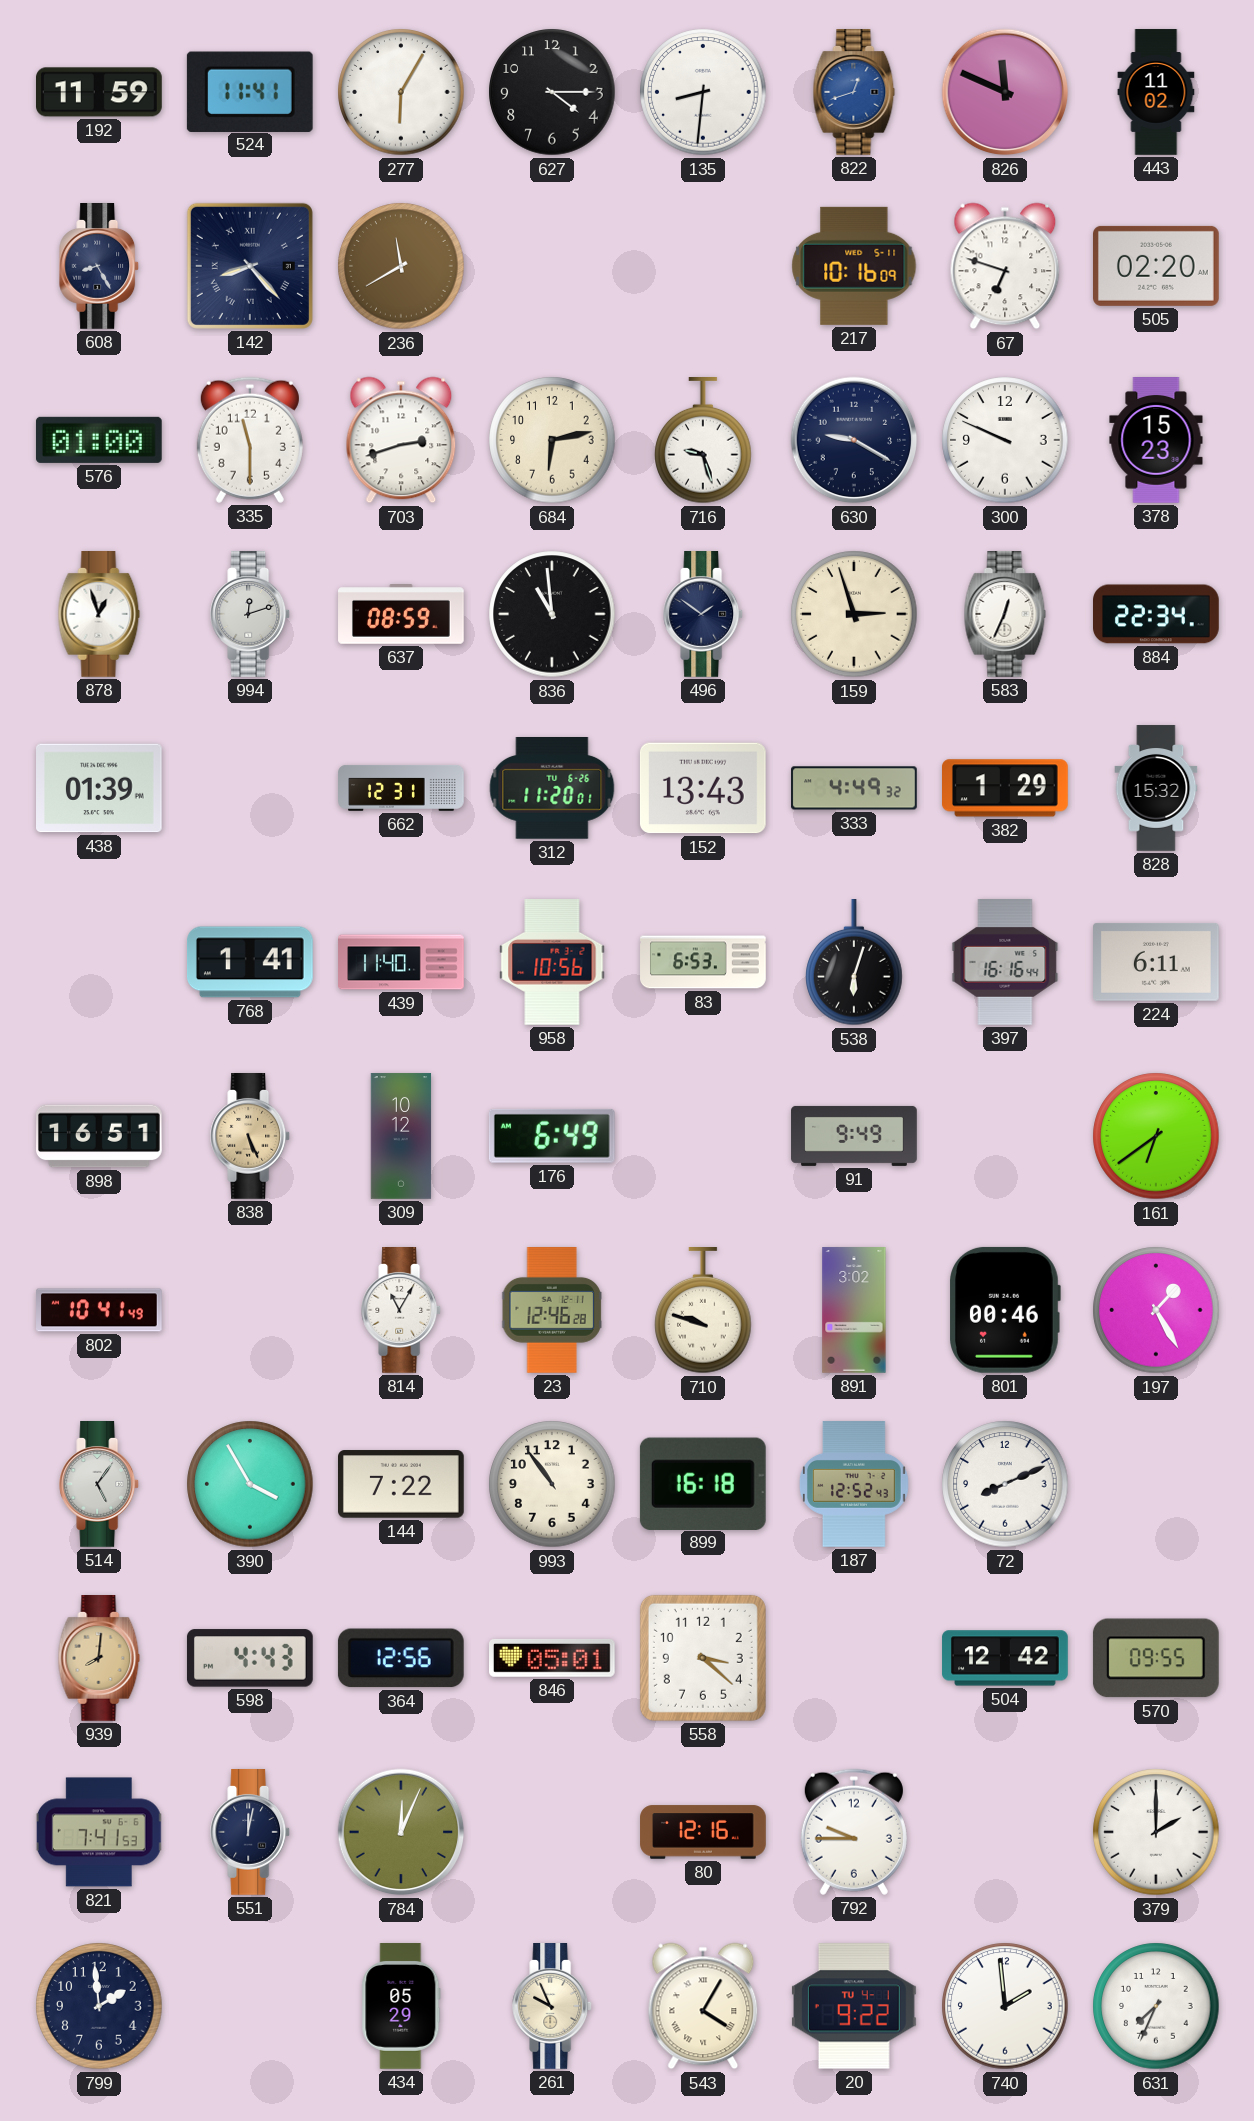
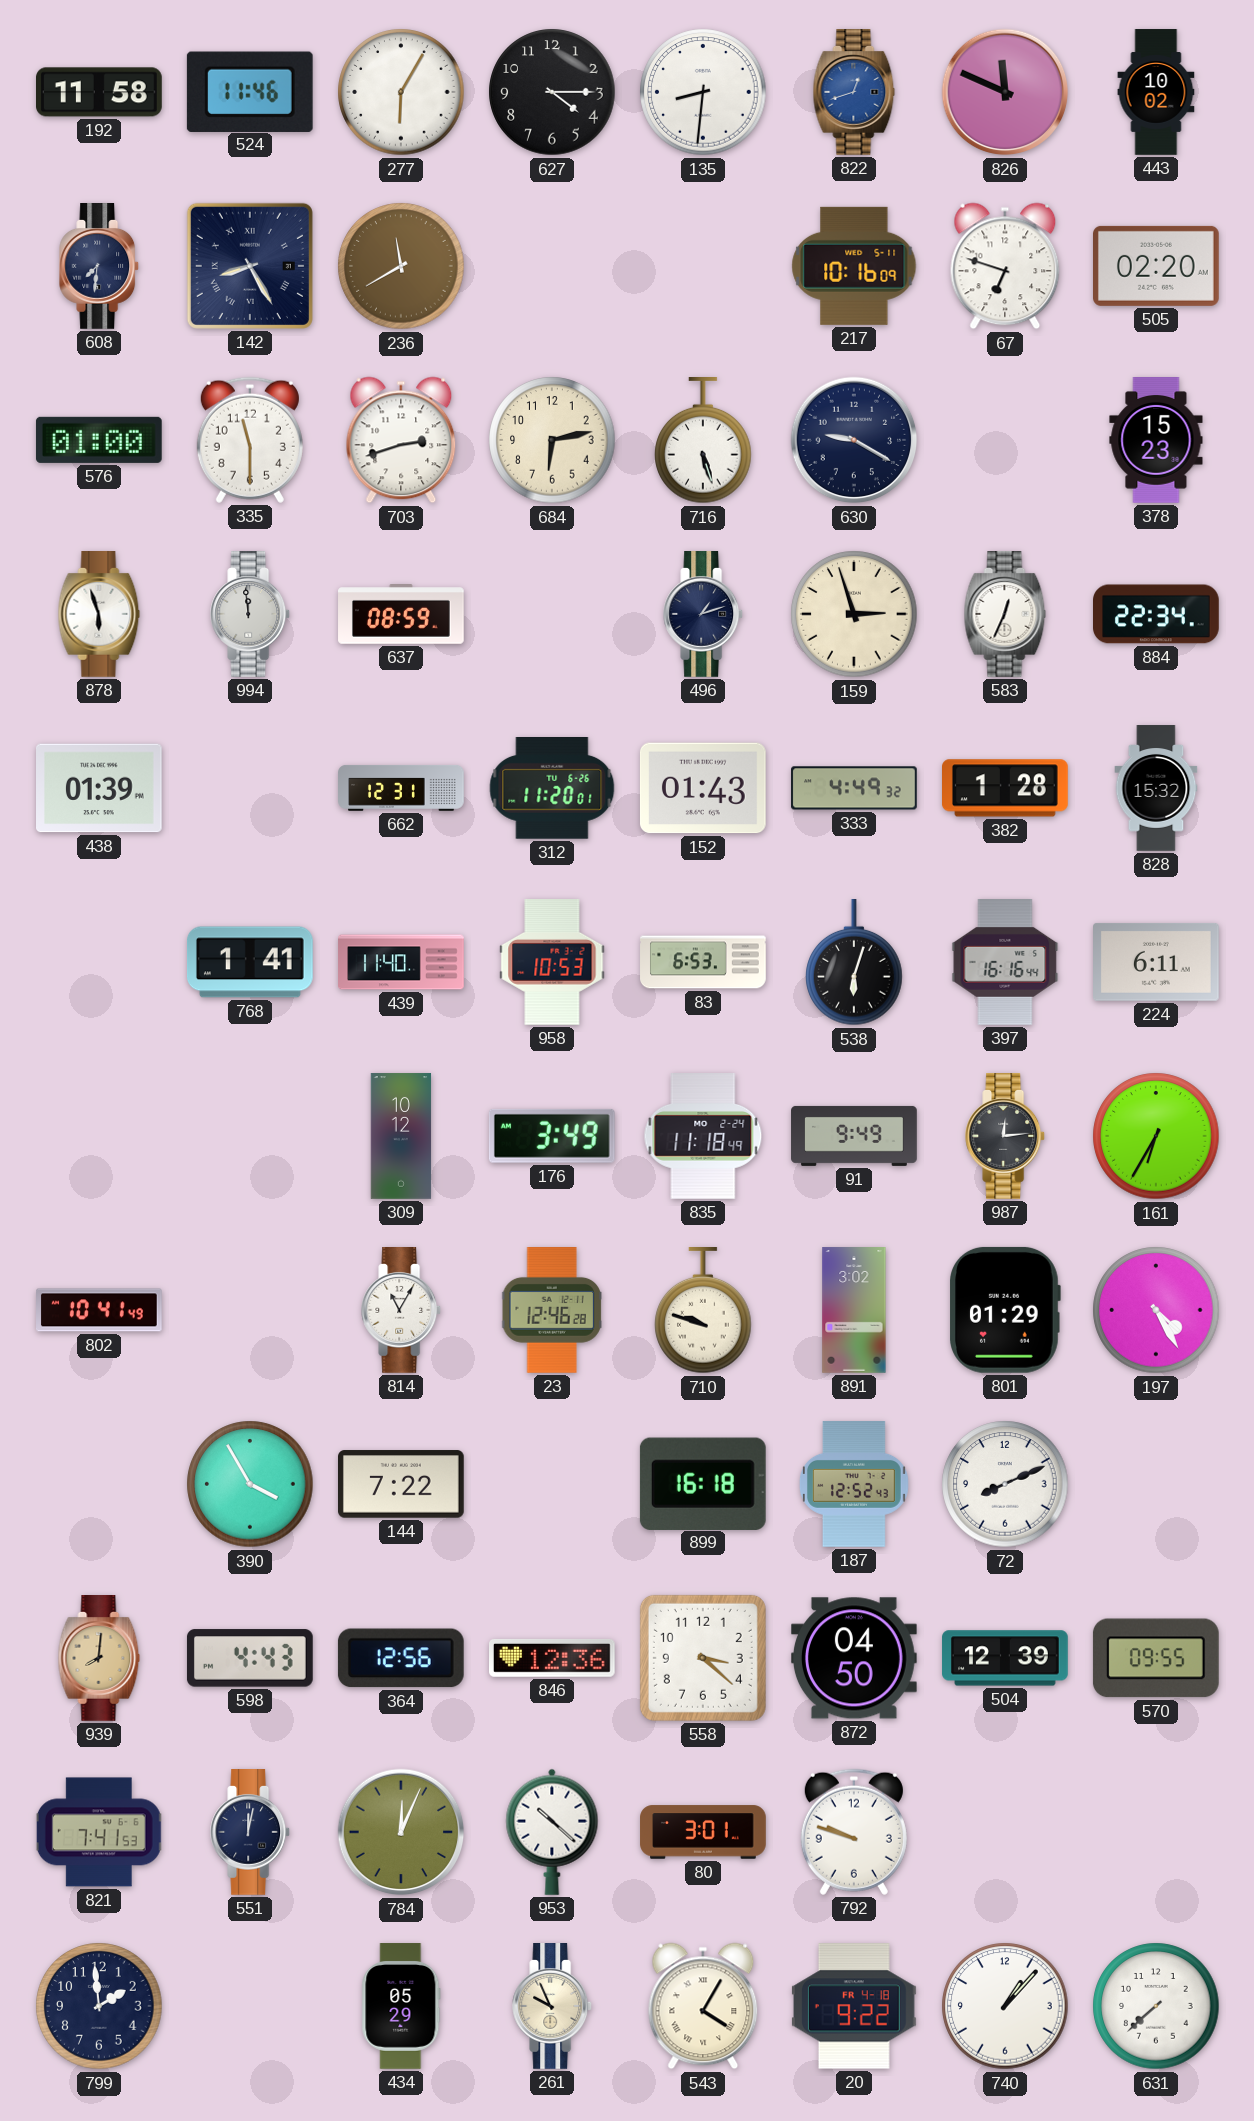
192: 11:59 -> 11:58 (100, 92)
524: 11:41 -> 11:46 (250, 91)
443: 11:02 -> 10:02 (1156, 92)
608: 8:25 -> 7:31 (100, 267)
142: 8:23 -> 8:25 (250, 266)
716: 9:27 -> 5:27 (703, 441)
300: 9:49 -> none (1005, 440)
878: 12:57 -> 5:57 (99, 615)
994: 12:12 -> 11:59 (251, 615)
836: 10:59 -> none (552, 614)
496: 1:51 -> 1:12 (704, 615)
152: 13:43 -> 01:43 (703, 788)
382: 1:29 -> 1:28 (1006, 788)
958: 10:56 -> 10:53 (552, 963)
898: 16:51 -> none (100, 1136)
838: 5:26 -> none (251, 1137)
176: 6:49 -> 3:49 (552, 1136)
835: none -> 11:18 (703, 1137)
987: none -> 12:14 (1006, 1137)
161: 6:39 -> 6:35 (1156, 1136)
801: 00:46 -> 01:29 (1005, 1310)
197: 1:25 -> 4:25 (1156, 1310)
514: 5:06 -> none (100, 1485)
993: 10:54 -> none (552, 1484)
846: 05:01 -> 12:36 (553, 1658)
872: none -> 04:50 (855, 1658)
504: 12:42 -> 12:39 (1005, 1658)
953: none -> 10:22 (552, 1832)
80: 12:16 -> 3:01 (703, 1832)
792: 9:45 -> 9:48 (854, 1832)
379: 2:00 -> none (1156, 1832)
20 date: TU 4-1 -> FR 4-18 (854, 2006)
740: 1:59 -> 1:07 (1005, 2006)
631: 7:34 -> 7:38 (1156, 2006)
